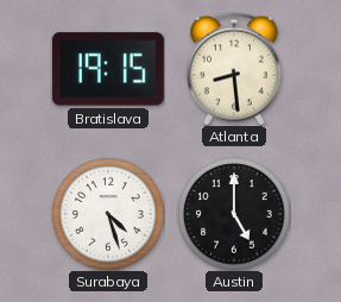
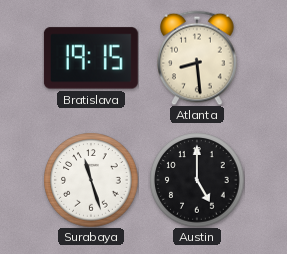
Surabaya: 4:27 -> 11:27 (91, 180)
